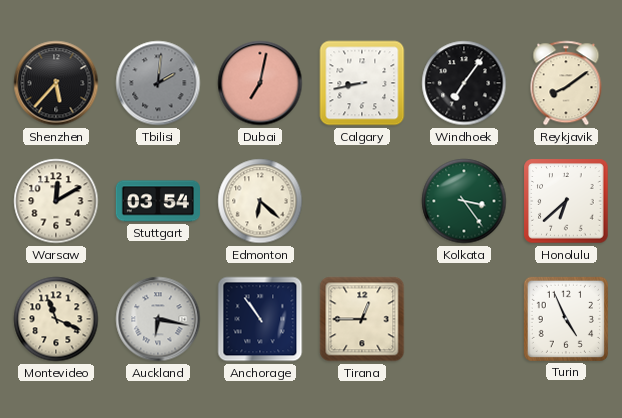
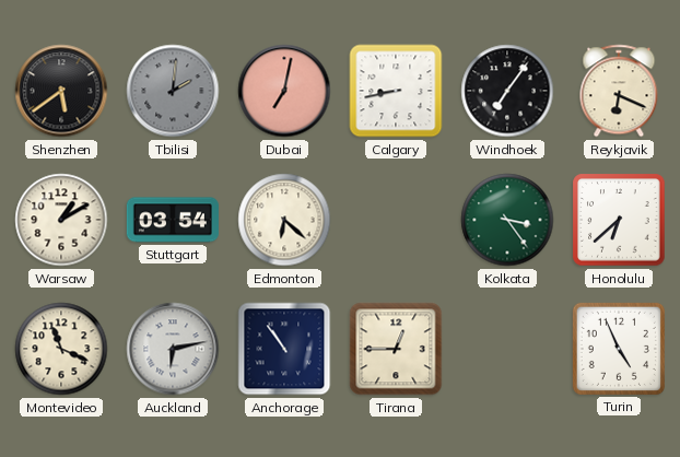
Shenzhen: 5:37 -> 5:39 (61, 91)
Reykjavik: 8:09 -> 6:19 (619, 91)
Warsaw: 12:10 -> 1:10 (61, 220)
Auckland: 6:17 -> 6:13 (173, 349)
